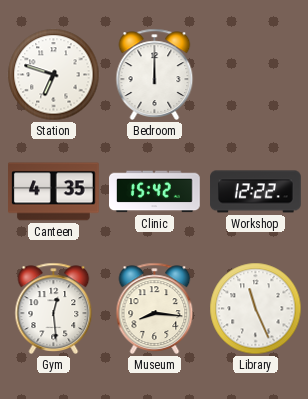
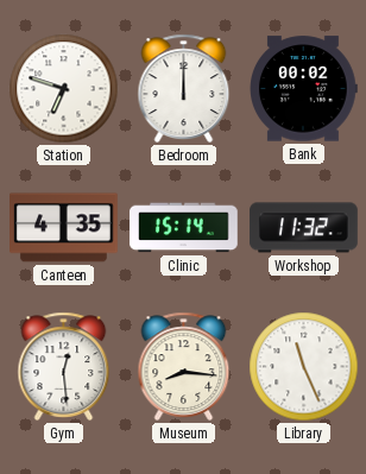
Bank: none -> 00:02 (304, 89)
Clinic: 15:42 -> 15:14 (184, 228)
Workshop: 12:22 -> 11:32 (304, 228)
